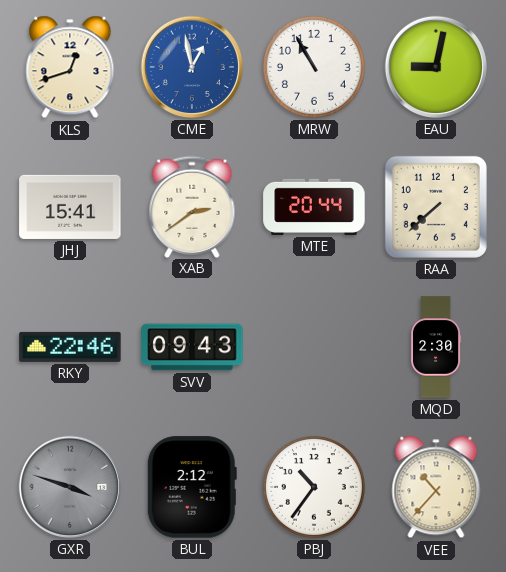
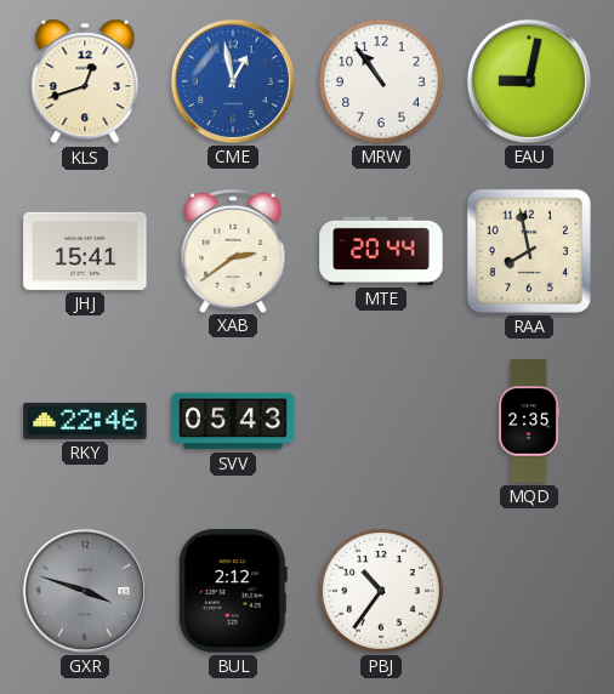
MRW: 10:55 -> 10:54 (381, 81)
RAA: 7:38 -> 7:58 (529, 251)
SVV: 09:43 -> 05:43 (233, 421)
MQD: 2:30 -> 2:35 (530, 421)
VEE: 10:37 -> none (436, 487)
